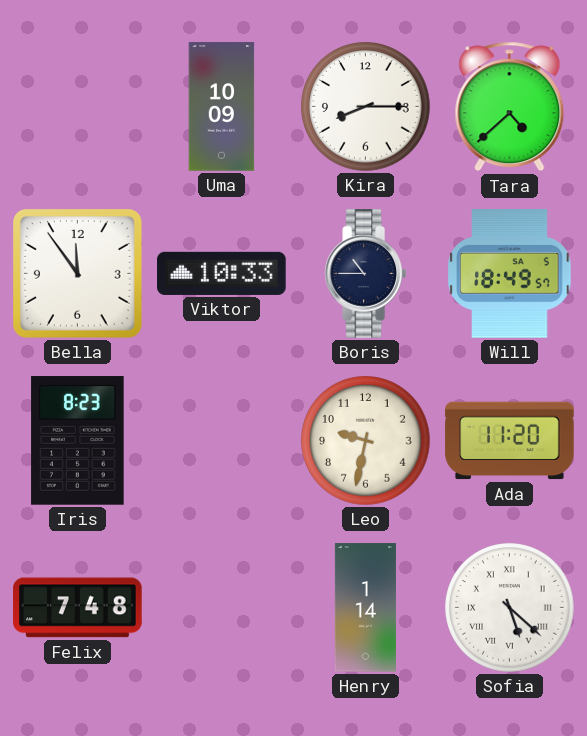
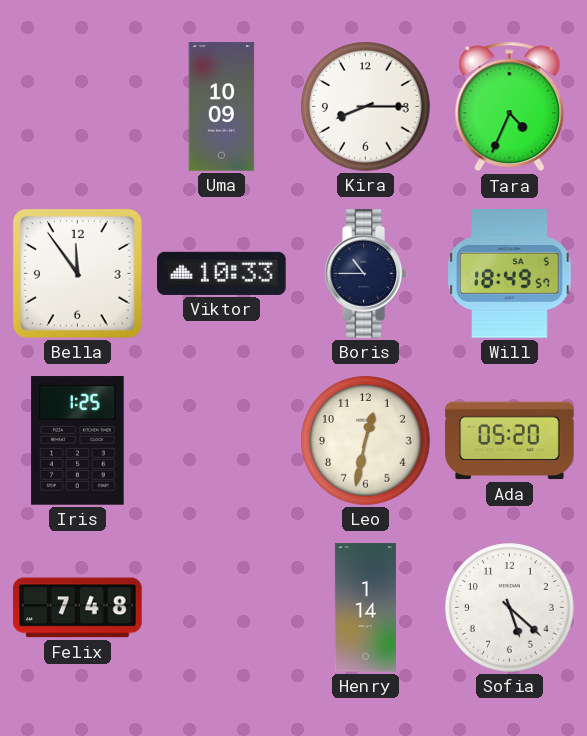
Tara: 4:38 -> 4:34 (510, 107)
Iris: 8:23 -> 1:25 (78, 441)
Leo: 9:32 -> 12:32 (366, 441)
Ada: 11:20 -> 05:20 (510, 441)
Sofia numerals: Roman -> Arabic (510, 608)
